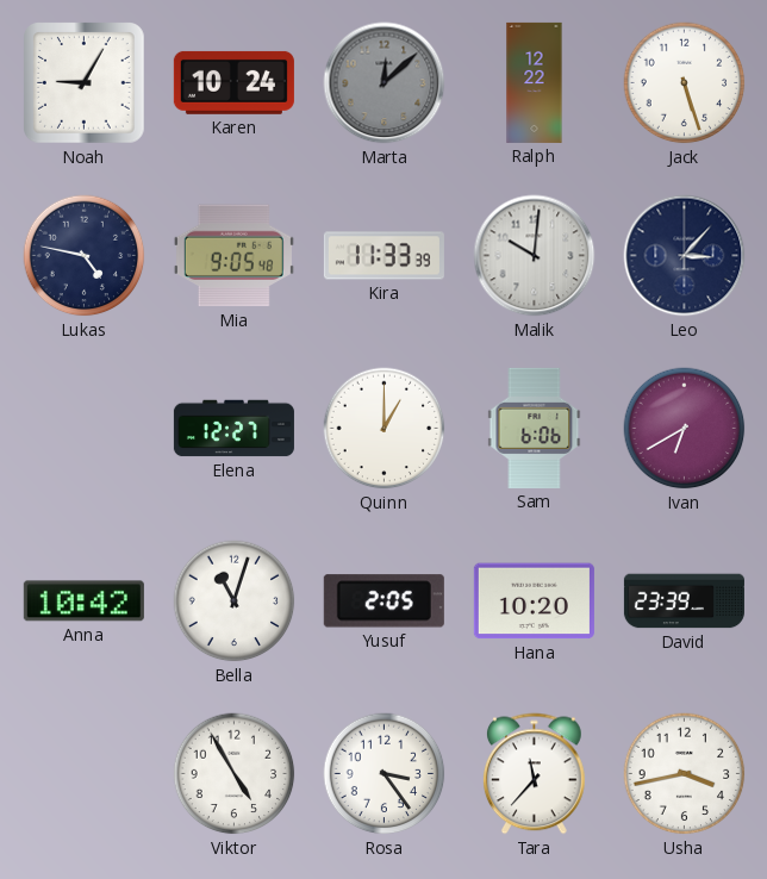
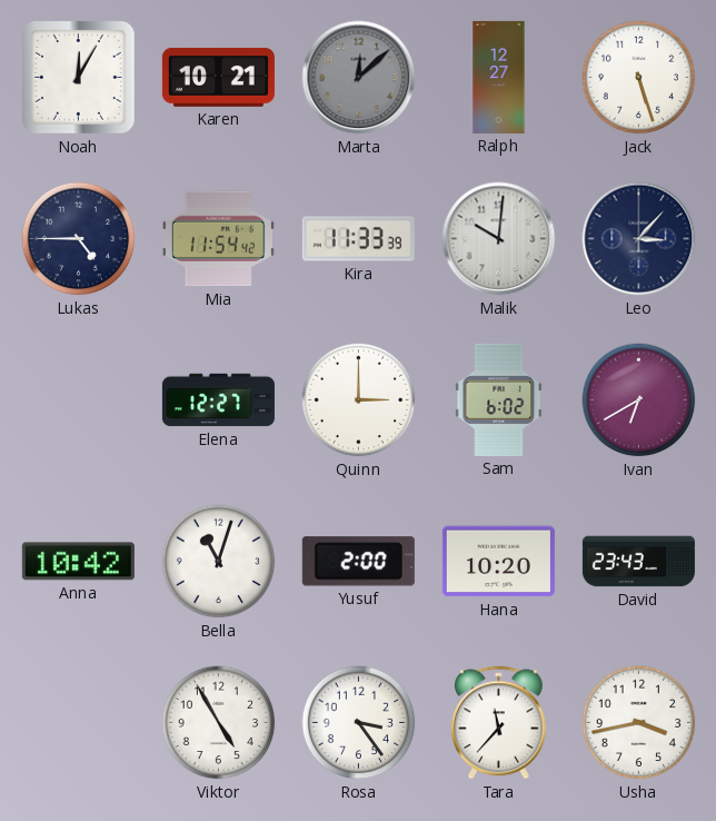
Noah: 9:05 -> 12:05 (79, 78)
Karen: 10:24 -> 10:21 (218, 77)
Ralph: 12:22 -> 12:27 (499, 77)
Lukas: 4:47 -> 4:45 (79, 239)
Mia: 9:05 -> 11:54 (218, 239)
Quinn: 1:00 -> 3:00 (359, 400)
Sam: 6:06 -> 6:02 (499, 399)
Yusuf: 2:05 -> 2:00 (358, 562)
David: 23:39 -> 23:43 (638, 562)
